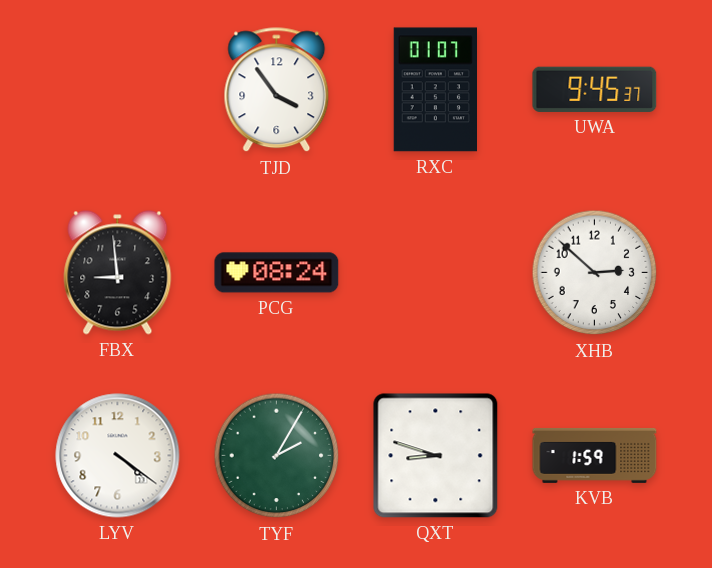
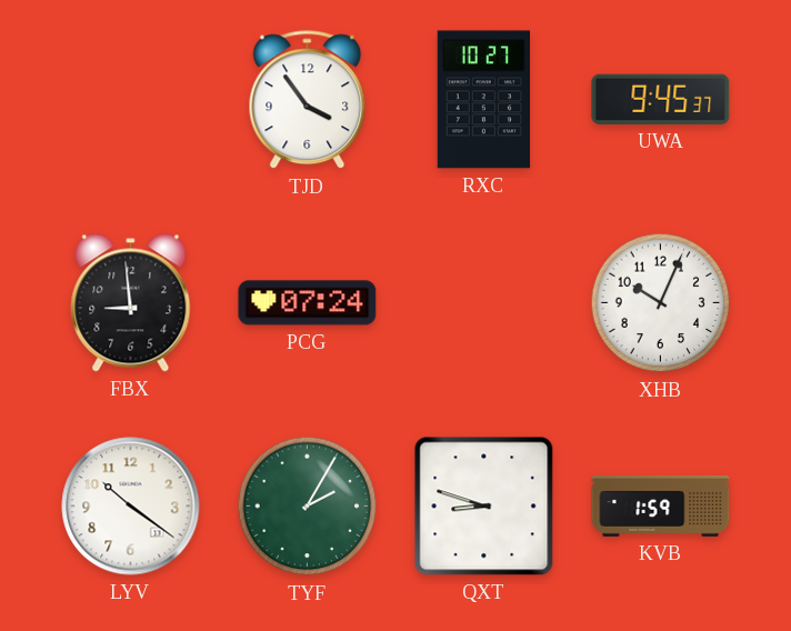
RXC: 01:07 -> 10:27 (483, 100)
PCG: 08:24 -> 07:24 (308, 303)
XHB: 2:52 -> 10:04 (661, 303)
LYV: 4:21 -> 10:21 (131, 507)
